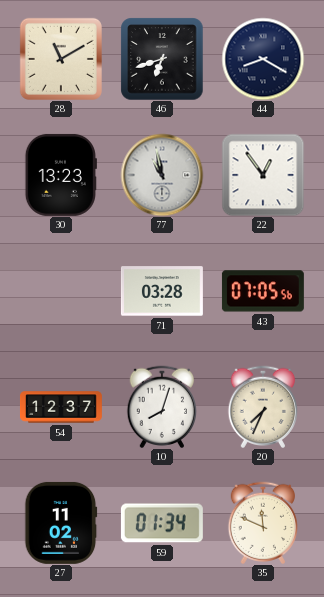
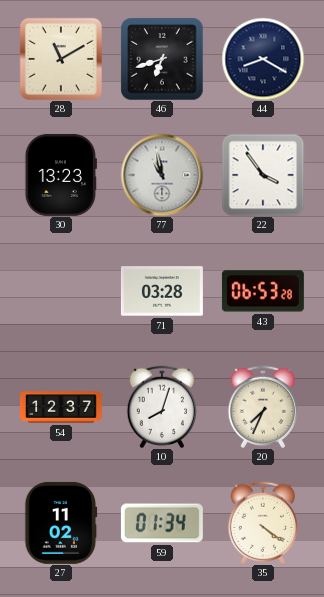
22: 12:54 -> 3:54 (263, 175)
43: 07:05 -> 06:53 (263, 291)
35: 11:49 -> 4:21 (262, 522)
